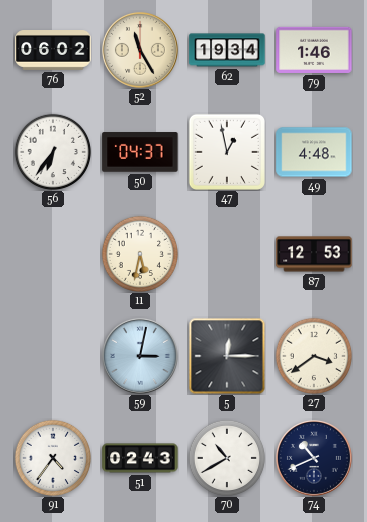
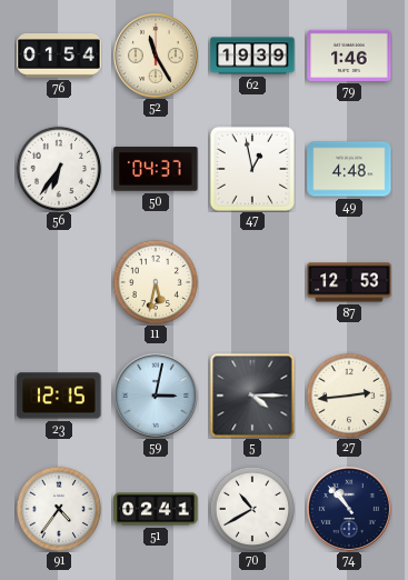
76: 06:02 -> 01:54 (59, 57)
62: 19:34 -> 19:39 (252, 56)
23: none -> 12:15 (59, 396)
5: 12:15 -> 4:15 (252, 396)
27: 3:39 -> 2:44 (349, 396)
51: 02:43 -> 02:41 (156, 509)
74: 10:41 -> 10:53 (349, 509)
